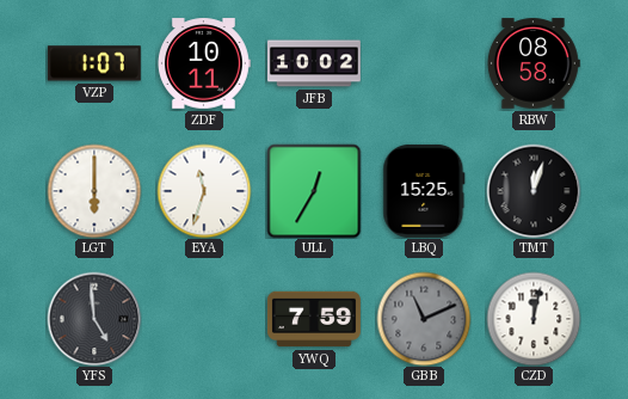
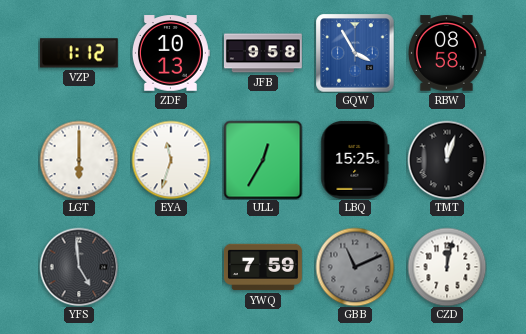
VZP: 1:07 -> 1:12 (79, 53)
ZDF: 10:11 -> 10:13 (171, 53)
JFB: 10:02 -> 9:58 (263, 53)
GQW: none -> 3:55 (355, 53)
